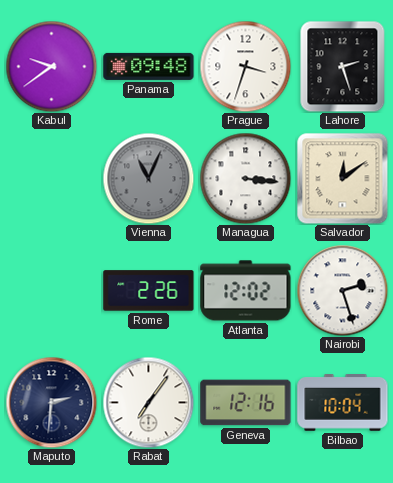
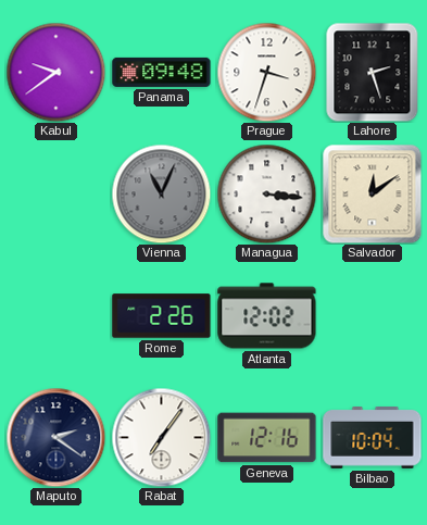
Nairobi: 2:27 -> none (342, 290)
Maputo: 2:31 -> 2:21 (55, 437)
